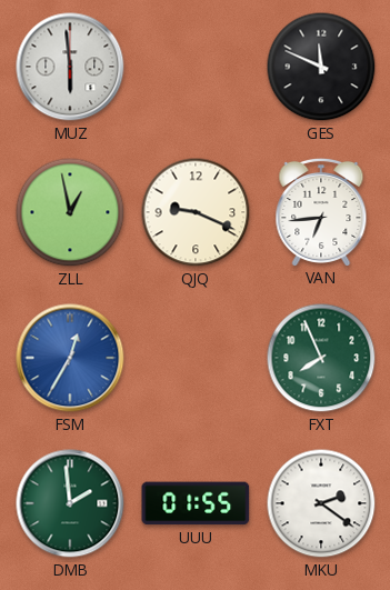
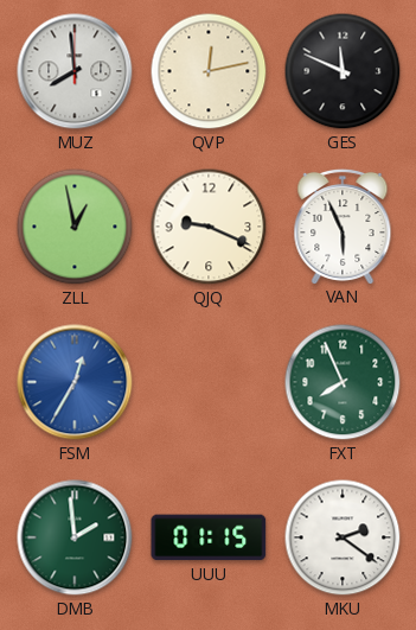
MUZ: 5:59 -> 7:59 (75, 71)
QVP: none -> 12:13 (209, 71)
VAN: 6:44 -> 5:56 (343, 225)
UUU: 01:55 -> 01:15 (209, 537)
